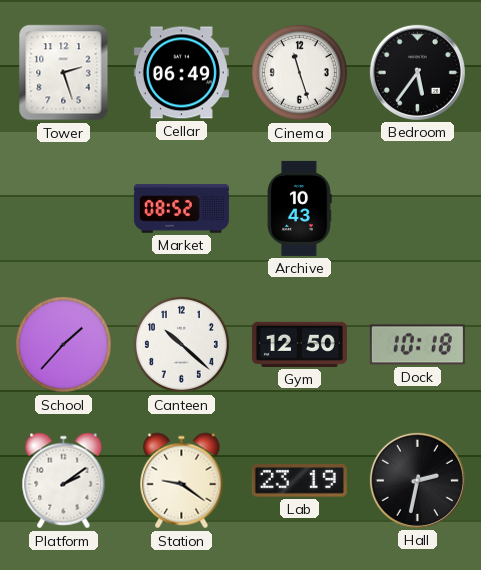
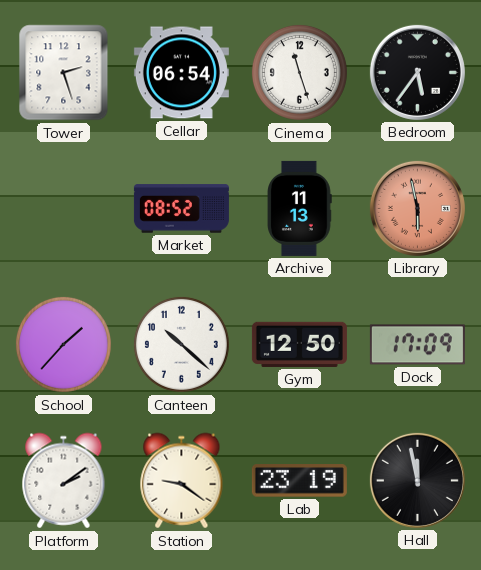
Cellar: 06:49 -> 06:54 (181, 73)
Archive: 10:43 -> 11:13 (299, 208)
Library: none -> 5:58 (417, 208)
Dock: 10:18 -> 17:09 (417, 345)
Hall: 2:32 -> 11:58 (417, 480)
